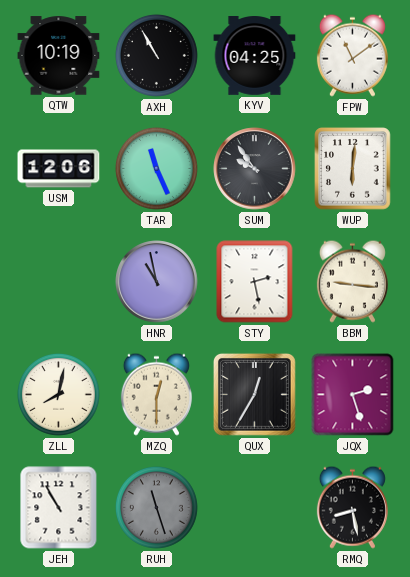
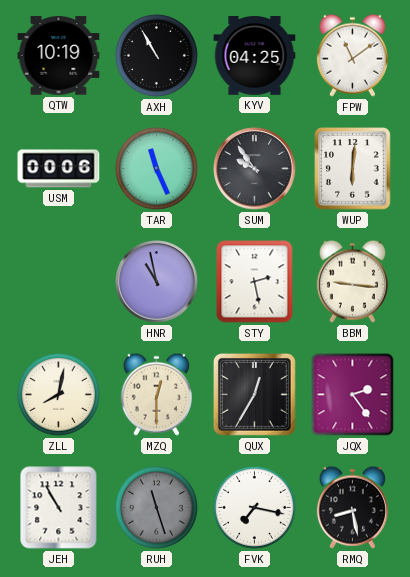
USM: 12:06 -> 00:06 (59, 169)
JQX: 2:27 -> 2:24 (353, 395)
FVK: none -> 7:17 (254, 507)
